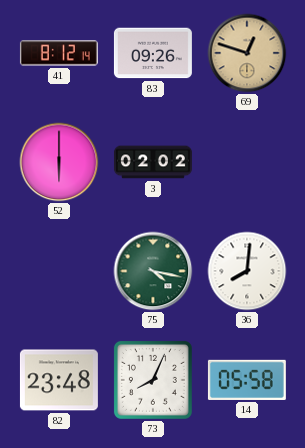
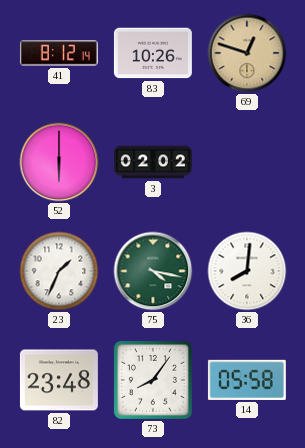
83: 09:26 -> 10:26 (153, 53)
23: none -> 1:34 (59, 271)
73: 8:04 -> 8:06 (153, 380)
